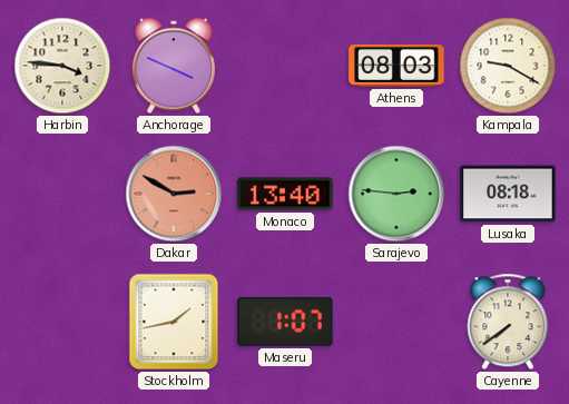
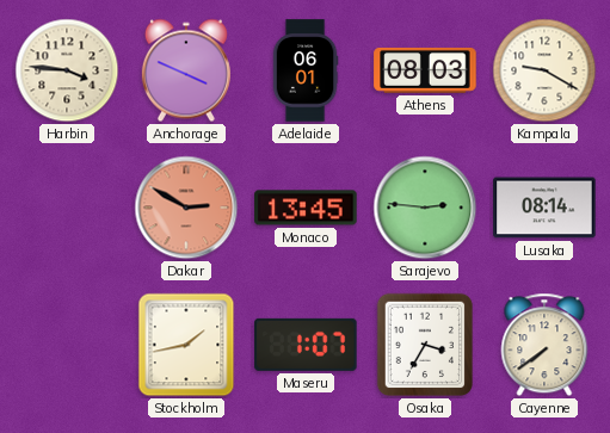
Adelaide: none -> 06:01 (306, 70)
Monaco: 13:40 -> 13:45 (306, 208)
Lusaka: 08:18 -> 08:14 (544, 208)
Osaka: none -> 3:35 (425, 345)
